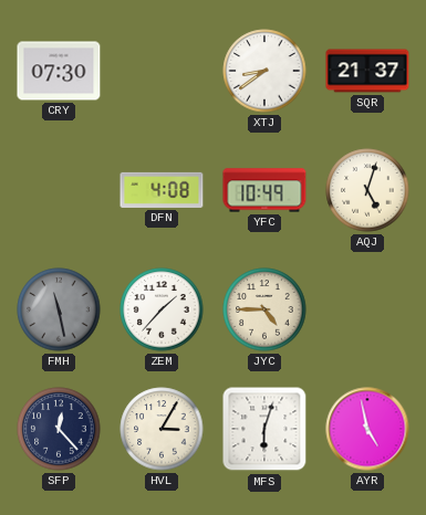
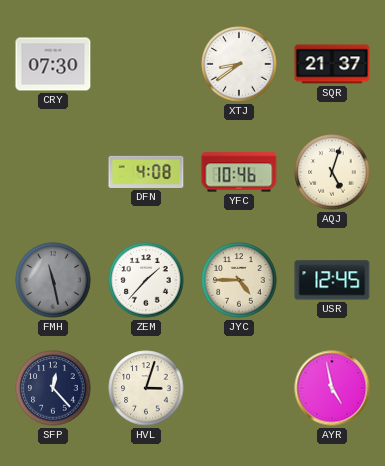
YFC: 10:49 -> 10:46 (239, 172)
USR: none -> 12:45 (332, 280)
HVL: 3:05 -> 3:03 (146, 388)
MFS: 6:03 -> none (264, 429)
